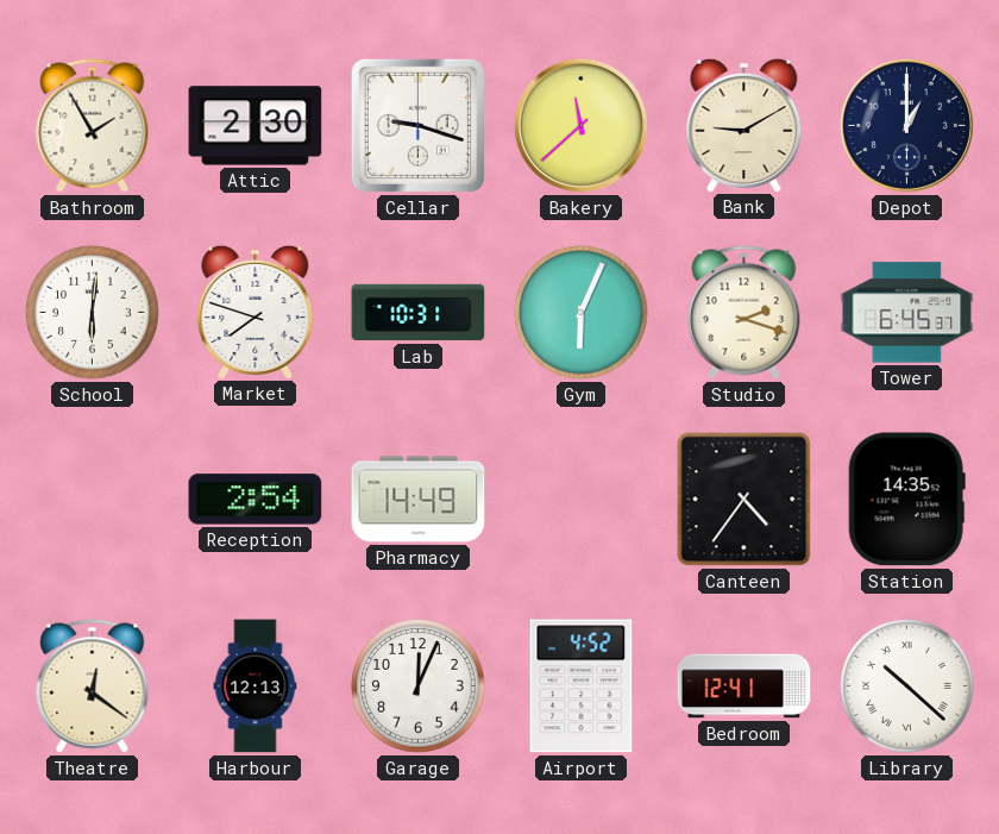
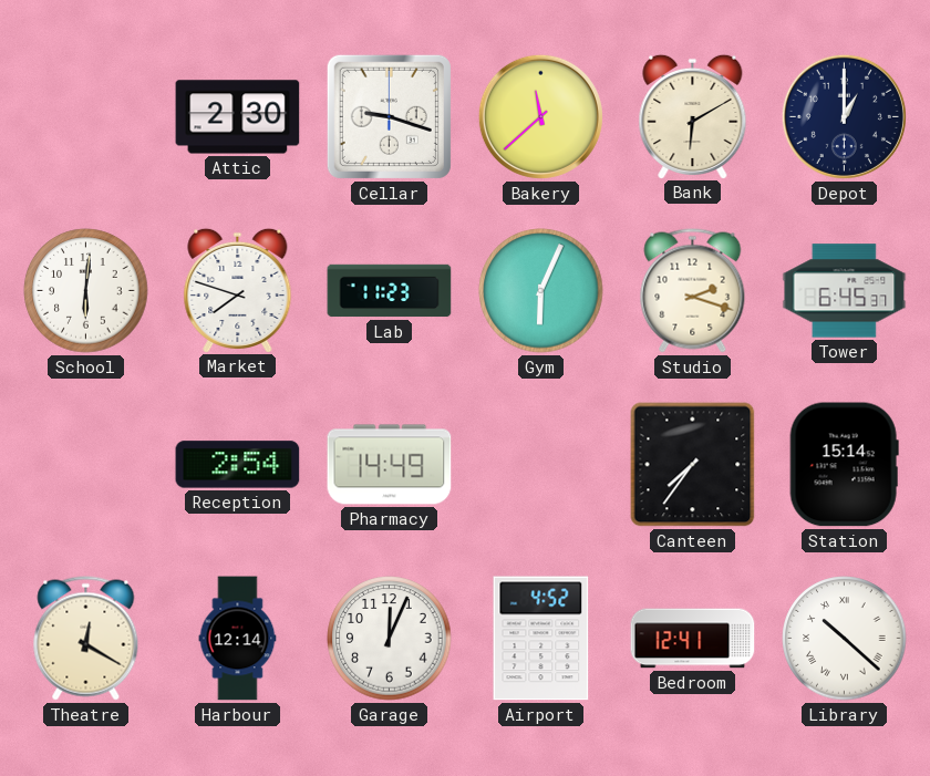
Bathroom: 1:55 -> none (93, 126)
Bank: 9:10 -> 6:10 (693, 116)
Lab: 10:31 -> 11:23 (390, 291)
Canteen: 4:36 -> 7:36 (693, 465)
Station: 14:35 -> 15:14 (844, 465)
Theatre: 12:21 -> 12:20 (86, 639)
Harbour: 12:13 -> 12:14 (238, 639)
